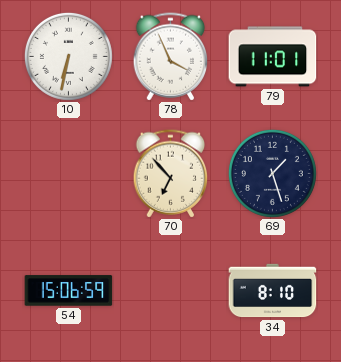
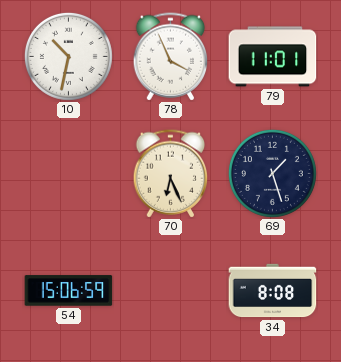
10: 6:32 -> 10:32 (68, 56)
70: 6:53 -> 6:26 (171, 174)
34: 8:10 -> 8:08 (273, 291)
